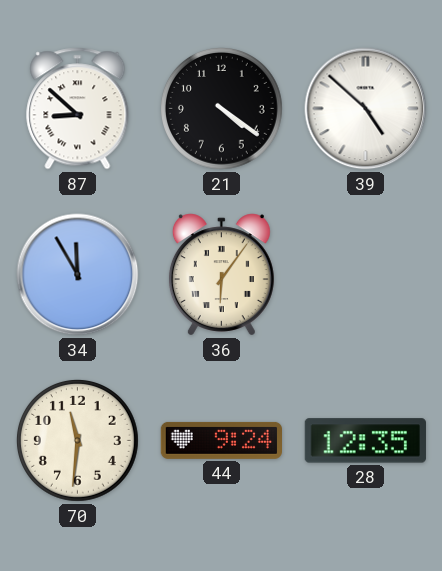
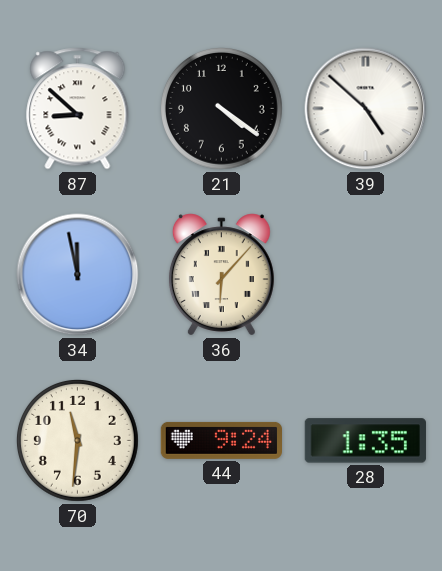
34: 11:55 -> 11:58 (78, 275)
36: 6:06 -> 6:07 (221, 275)
28: 12:35 -> 1:35 (365, 441)
